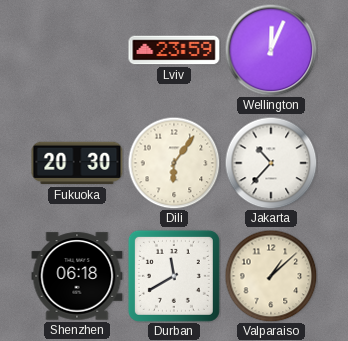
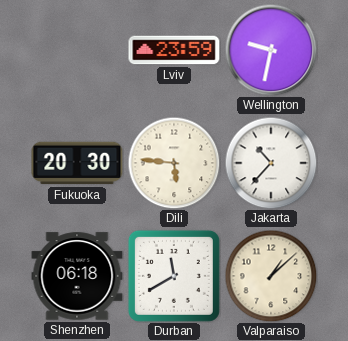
Wellington: 12:04 -> 9:32 (271, 50)
Dili: 6:06 -> 5:46 (174, 163)
